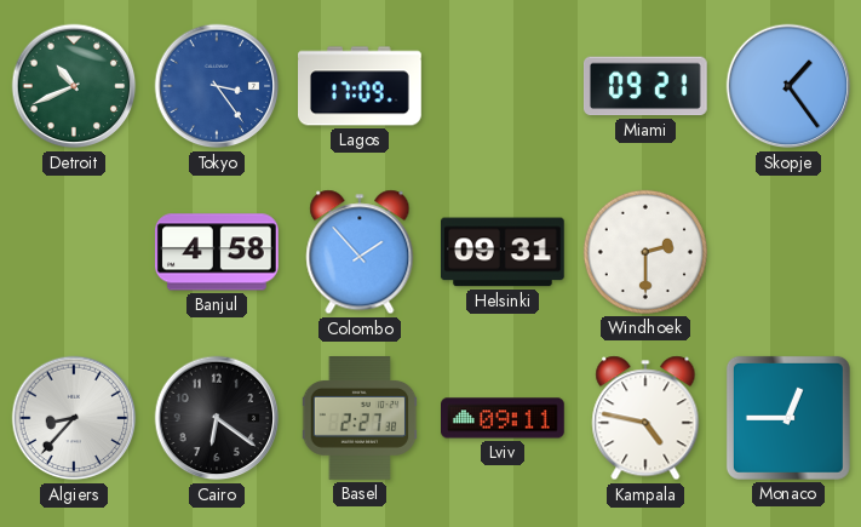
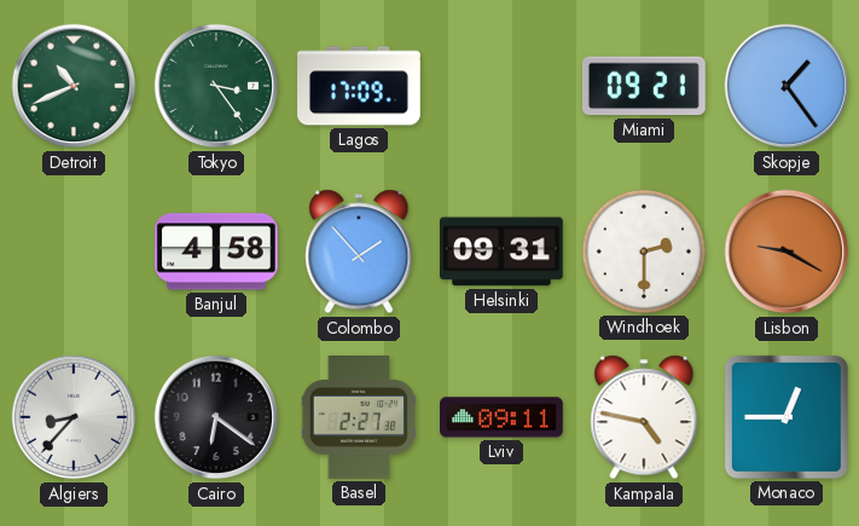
Tokyo dial: blue -> green (216, 86)
Lisbon: none -> 9:20 (787, 252)
